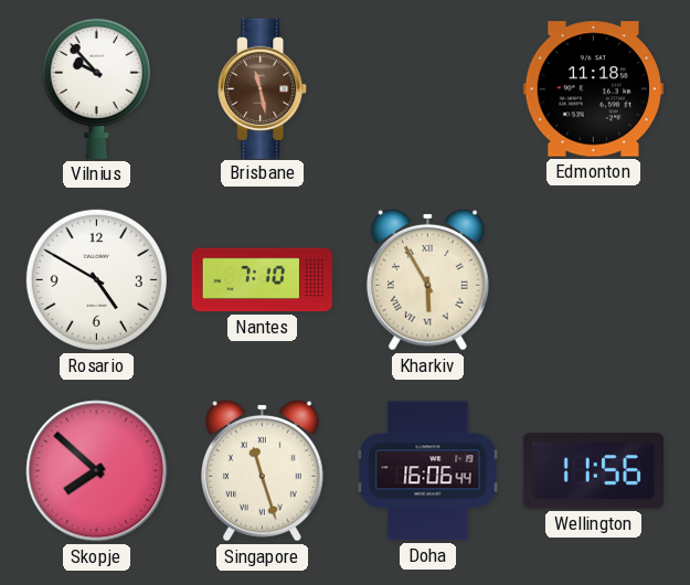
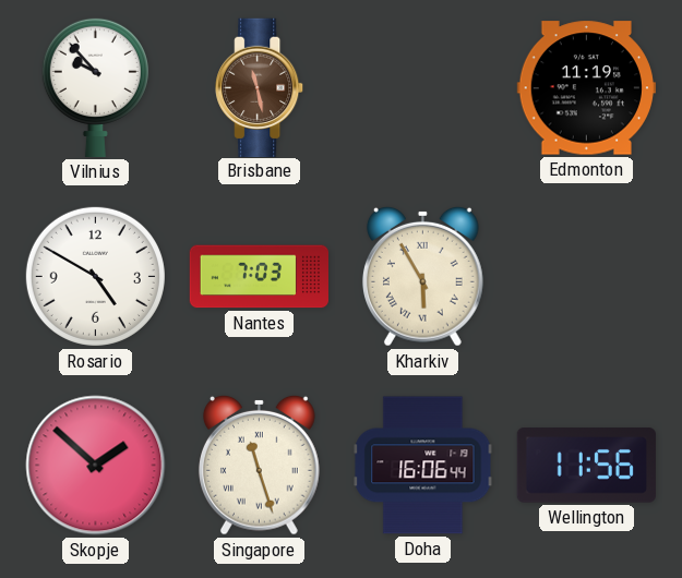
Edmonton: 11:18 -> 11:19 (586, 88)
Nantes: 7:10 -> 7:03 (259, 277)
Skopje: 7:52 -> 1:52 (96, 466)
